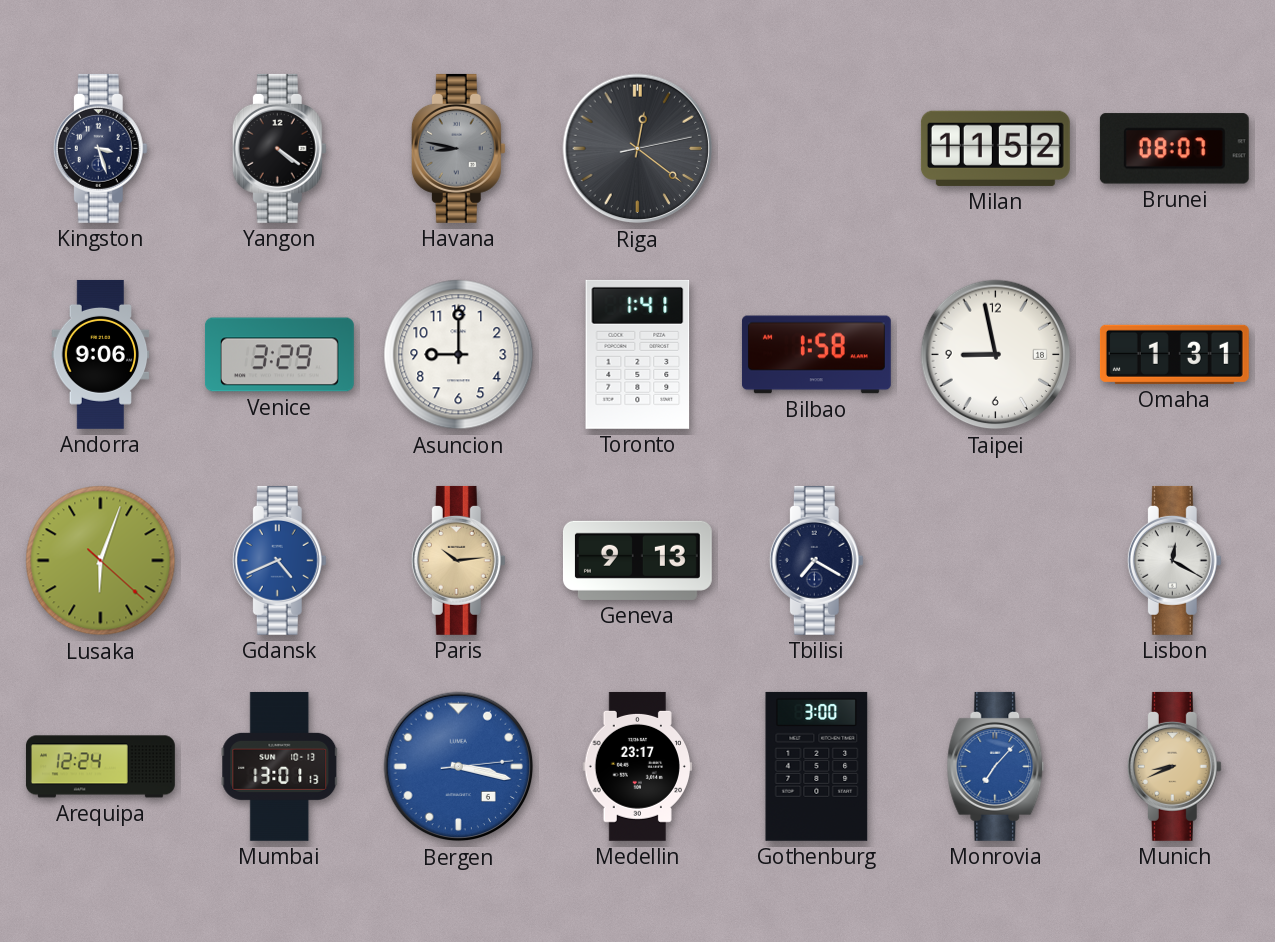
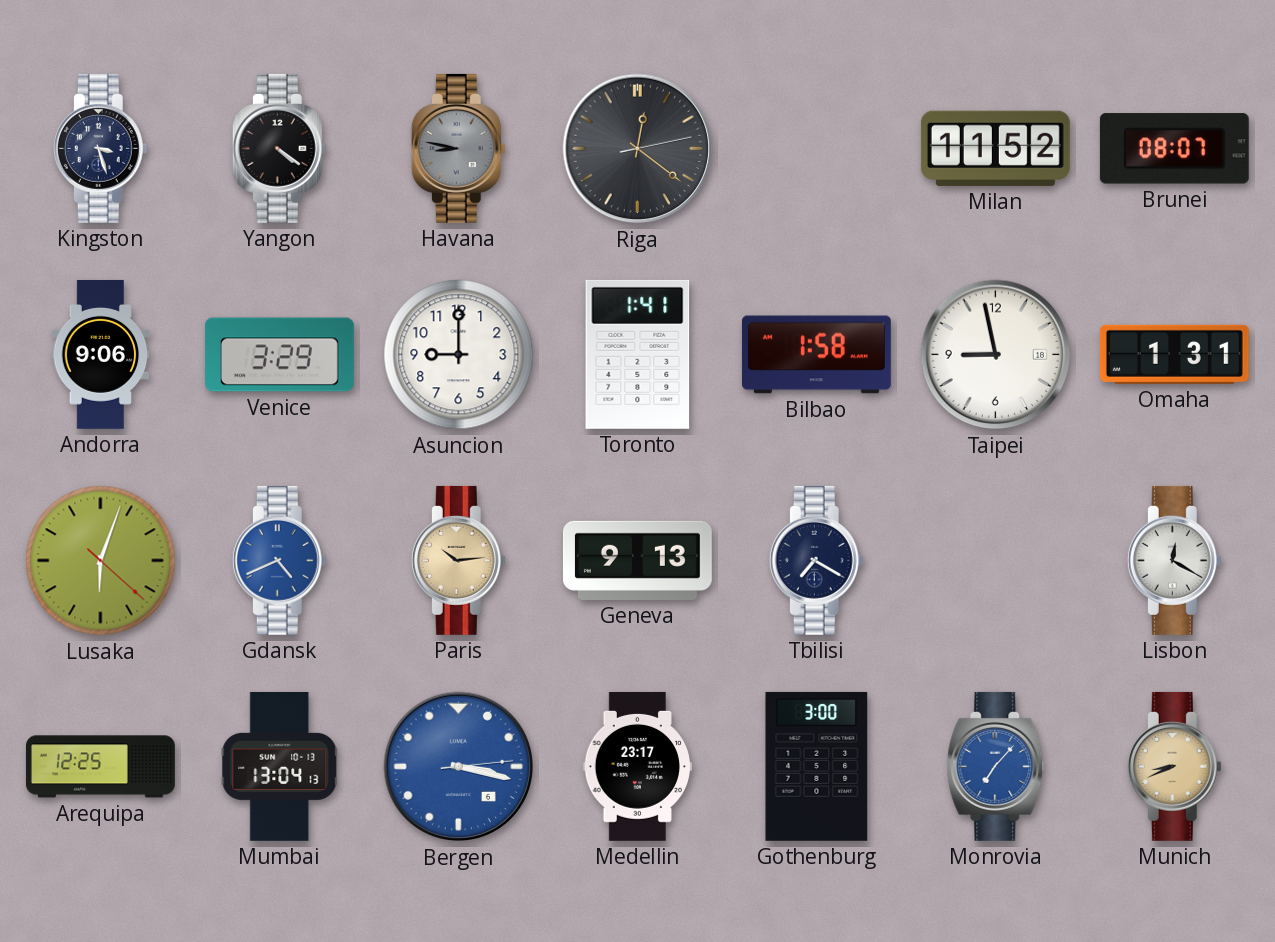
Arequipa: 12:24 -> 12:25 (100, 767)
Mumbai: 13:01 -> 13:04 (280, 766)
